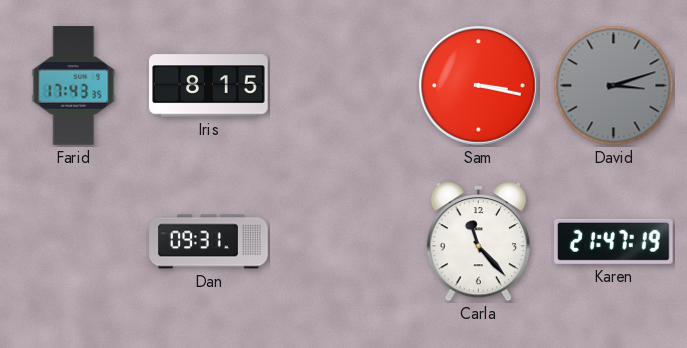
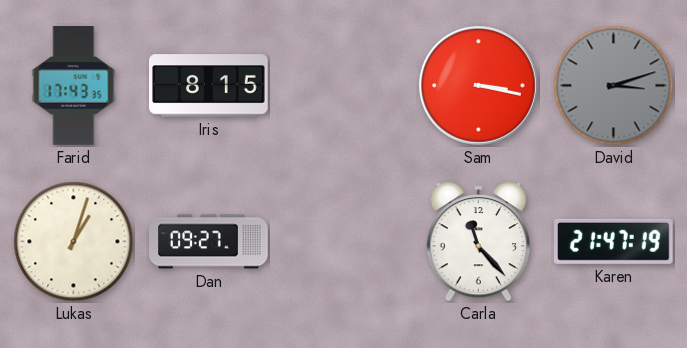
Lukas: none -> 1:03 (74, 242)
Dan: 09:31 -> 09:27 (209, 242)
